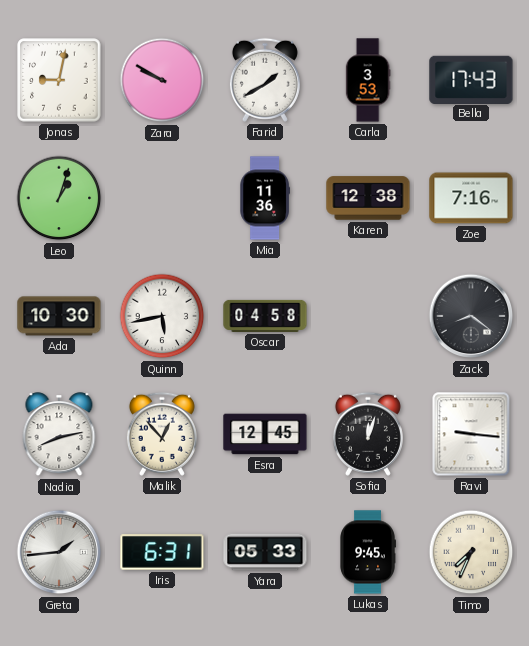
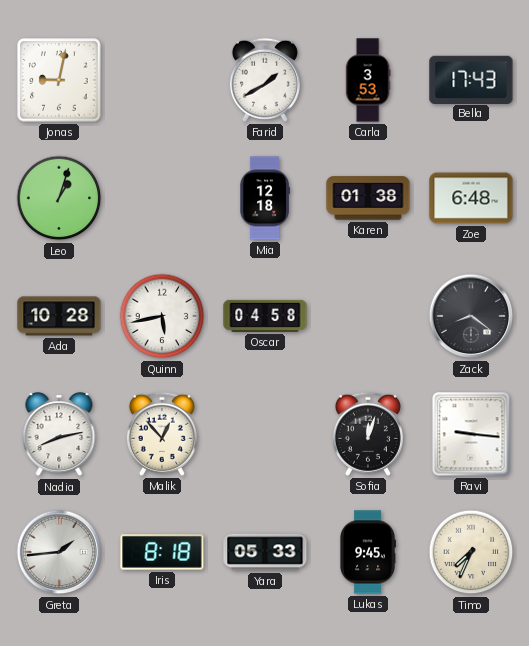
Zara: 9:50 -> none (162, 80)
Mia: 11:36 -> 12:18 (265, 198)
Karen: 12:38 -> 01:38 (368, 198)
Zoe: 7:16 -> 6:48 (471, 198)
Ada: 10:30 -> 10:28 (59, 316)
Esra: 12:45 -> none (265, 434)
Iris: 6:31 -> 8:18 (162, 552)
